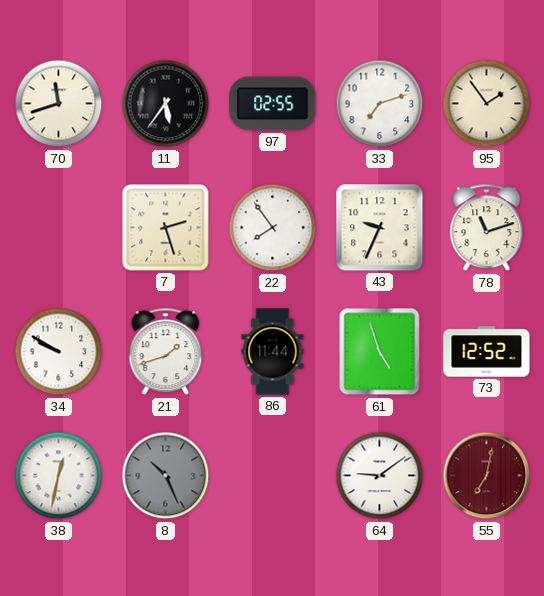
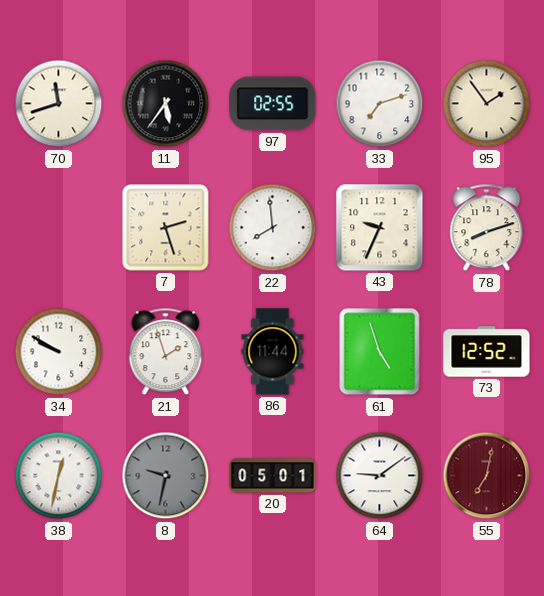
22: 7:54 -> 7:59 (273, 228)
78: 11:12 -> 8:12 (487, 228)
21: 1:42 -> 1:57 (166, 352)
8: 10:26 -> 9:32 (166, 476)
20: none -> 05:01 (273, 476)
